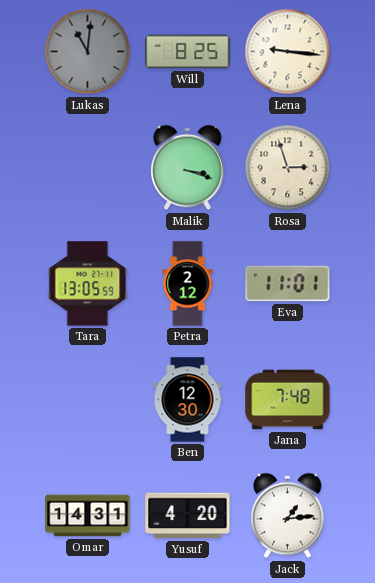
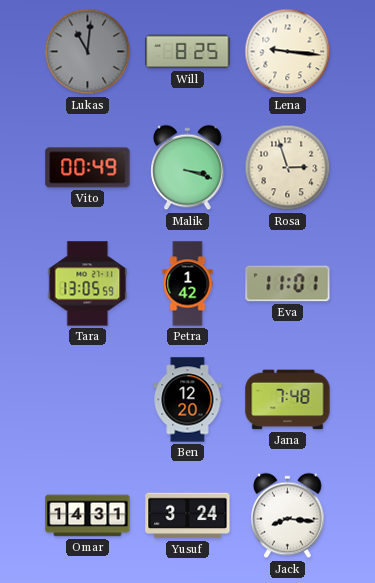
Vito: none -> 00:49 (88, 168)
Petra: 2:12 -> 1:42 (188, 284)
Ben: 12:30 -> 12:20 (188, 400)
Yusuf: 4:20 -> 3:24 (188, 516)
Jack: 1:14 -> 8:16 (288, 516)
